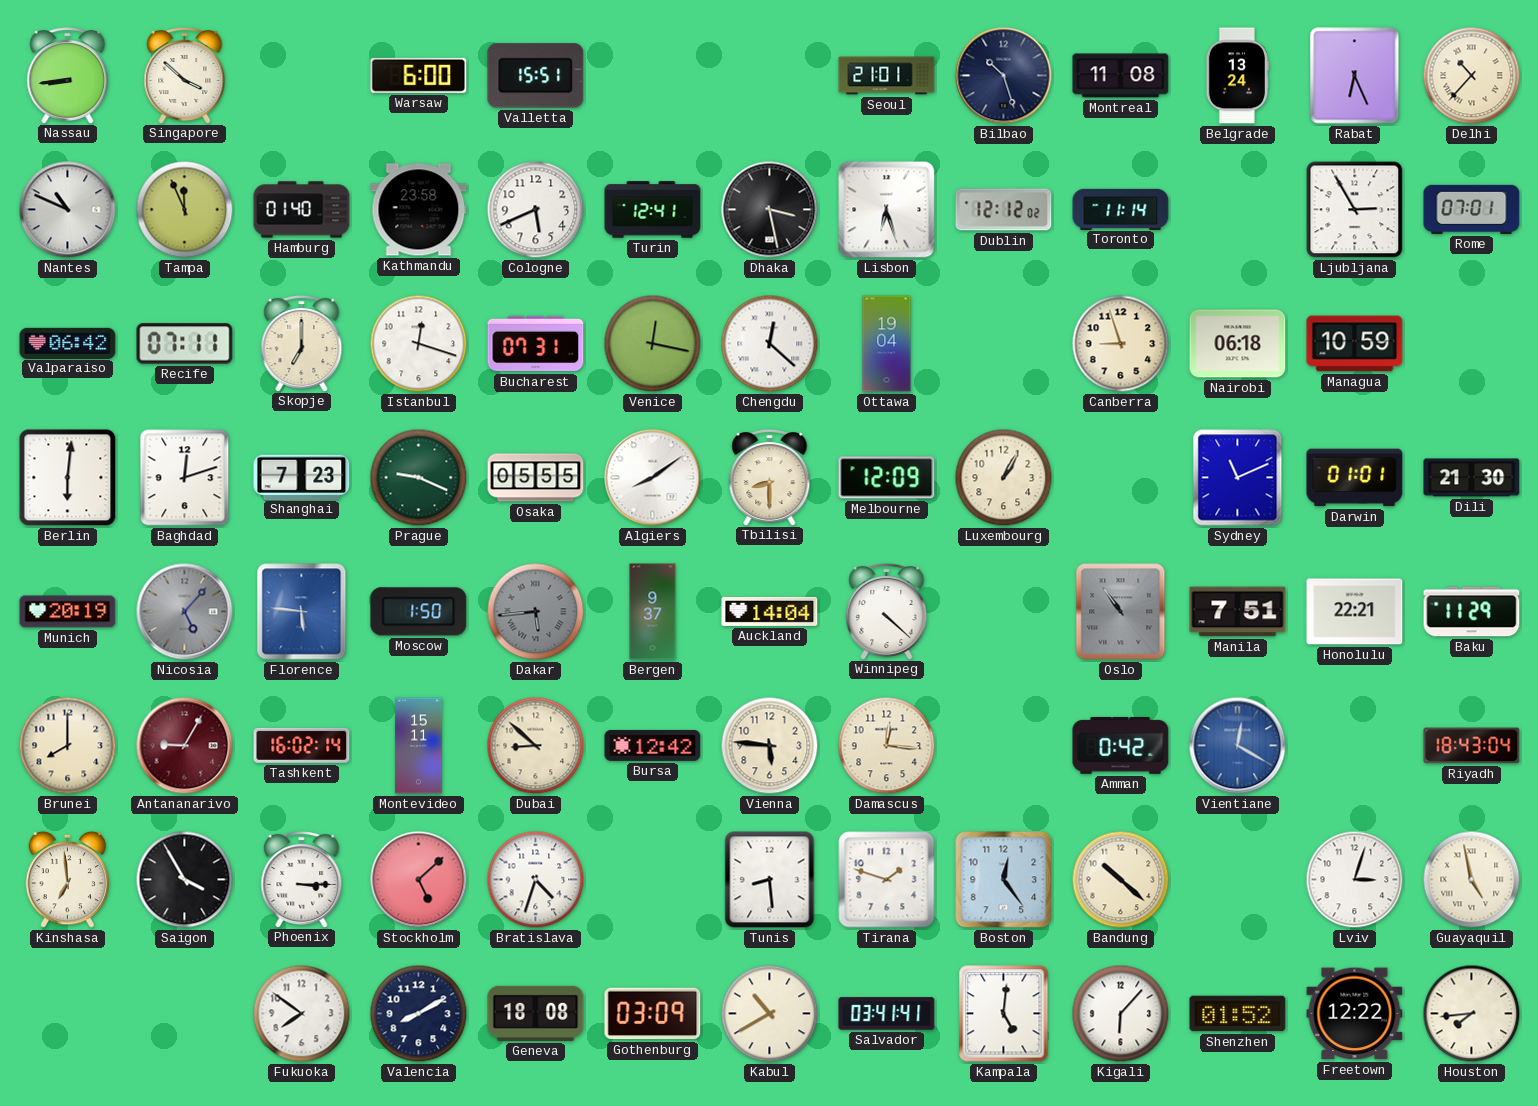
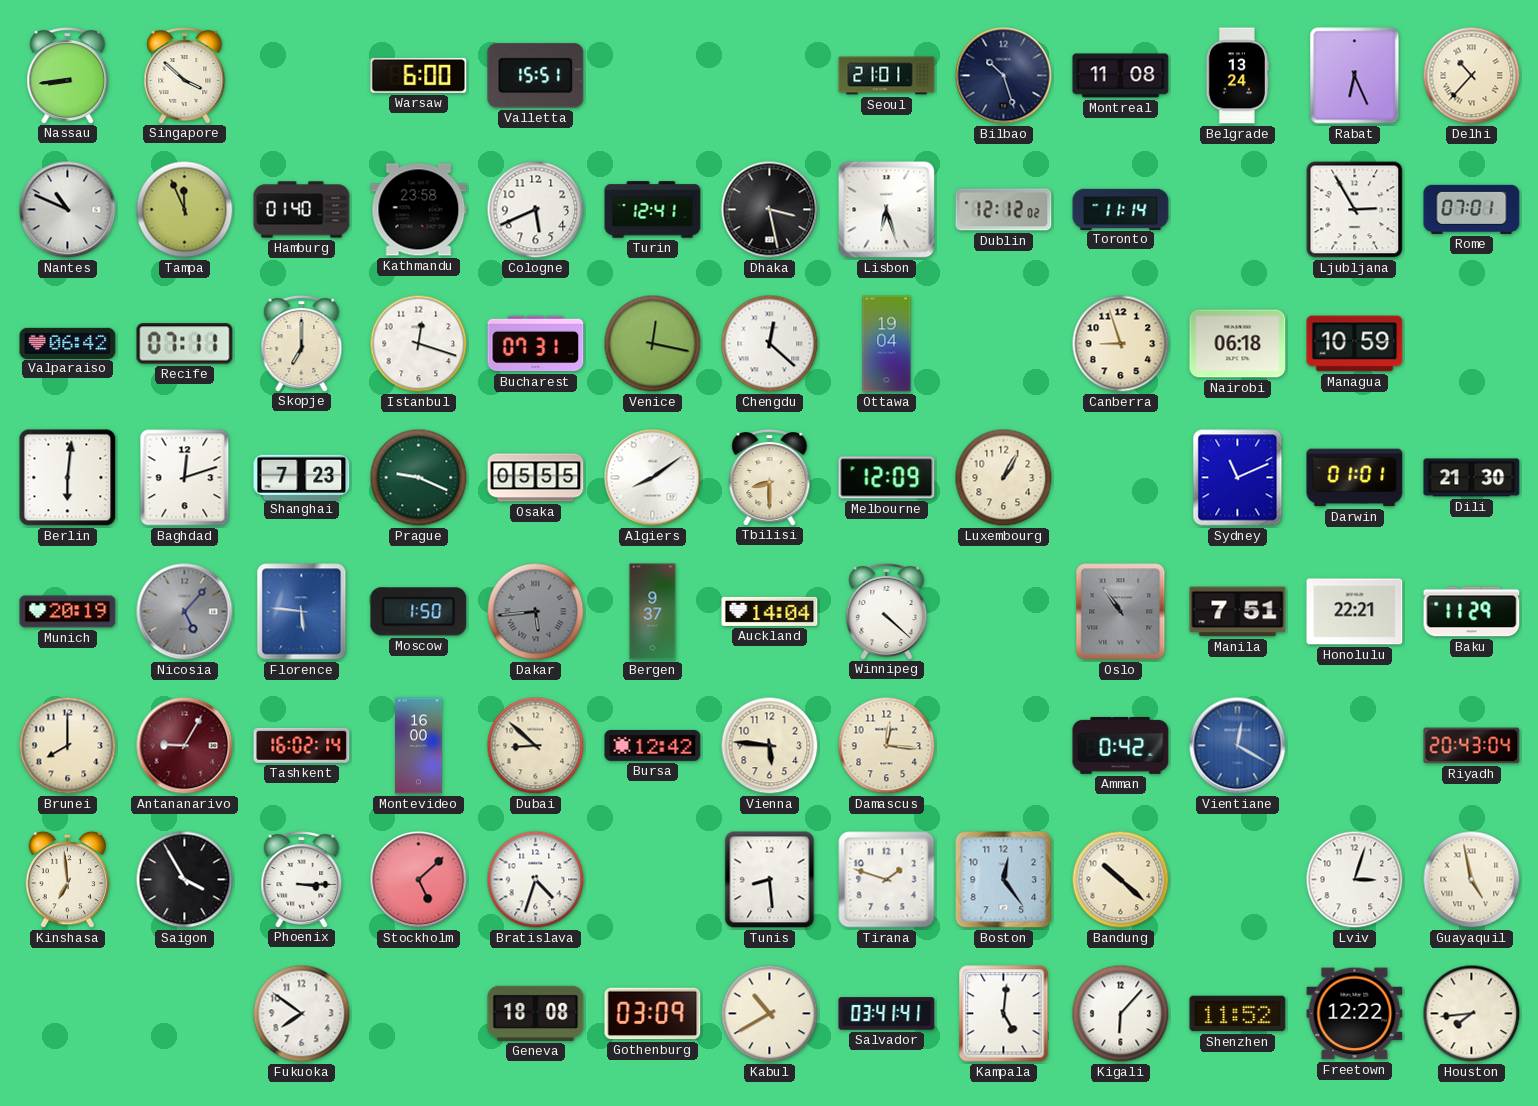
Montevideo: 15:11 -> 16:00 (419, 746)
Riyadh: 18:43 -> 20:43 (1472, 746)
Valencia: 8:10 -> none (419, 1014)
Shenzhen: 01:52 -> 11:52 (1238, 1014)
